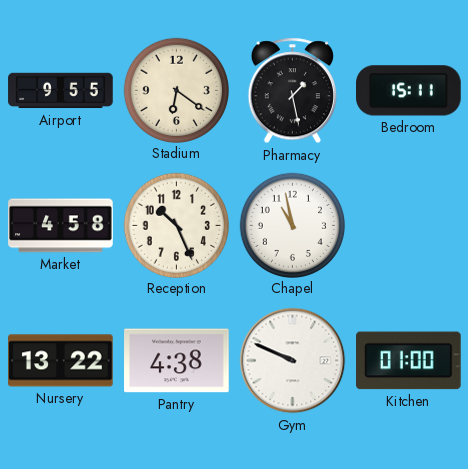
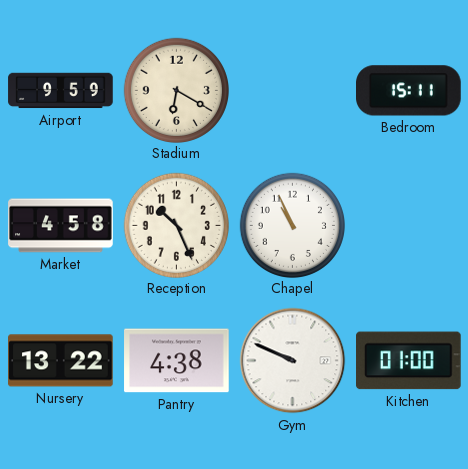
Airport: 9:55 -> 9:59 (61, 91)
Stadium: 6:21 -> 6:20 (176, 90)
Pharmacy: 1:28 -> none (292, 91)
Chapel: 10:58 -> 10:56 (292, 225)
